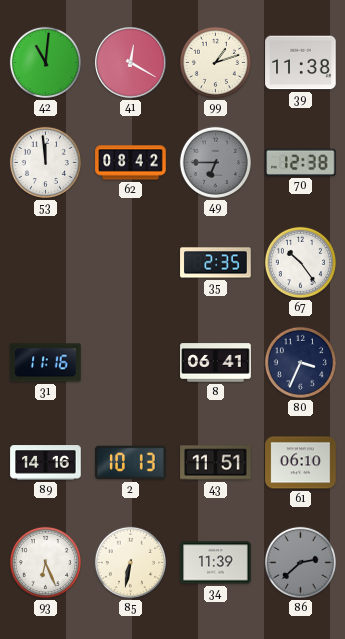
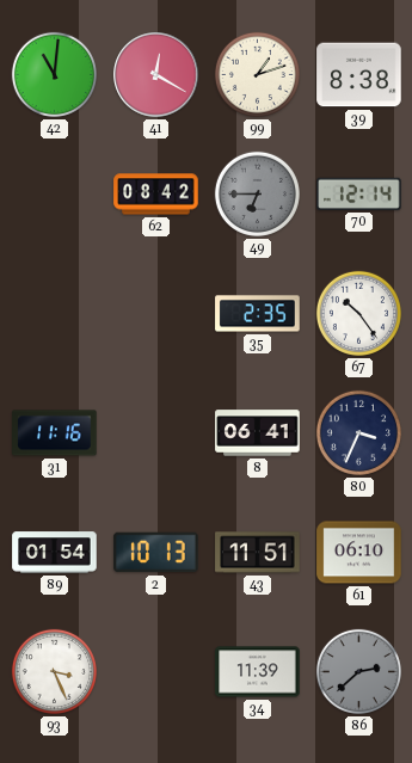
39: 11:38 -> 8:38 (359, 75)
53: 11:59 -> none (45, 162)
70: 12:38 -> 12:14 (359, 193)
89: 14:16 -> 01:54 (55, 553)
93: 6:26 -> 3:26 (54, 671)
85: 6:32 -> none (130, 562)
